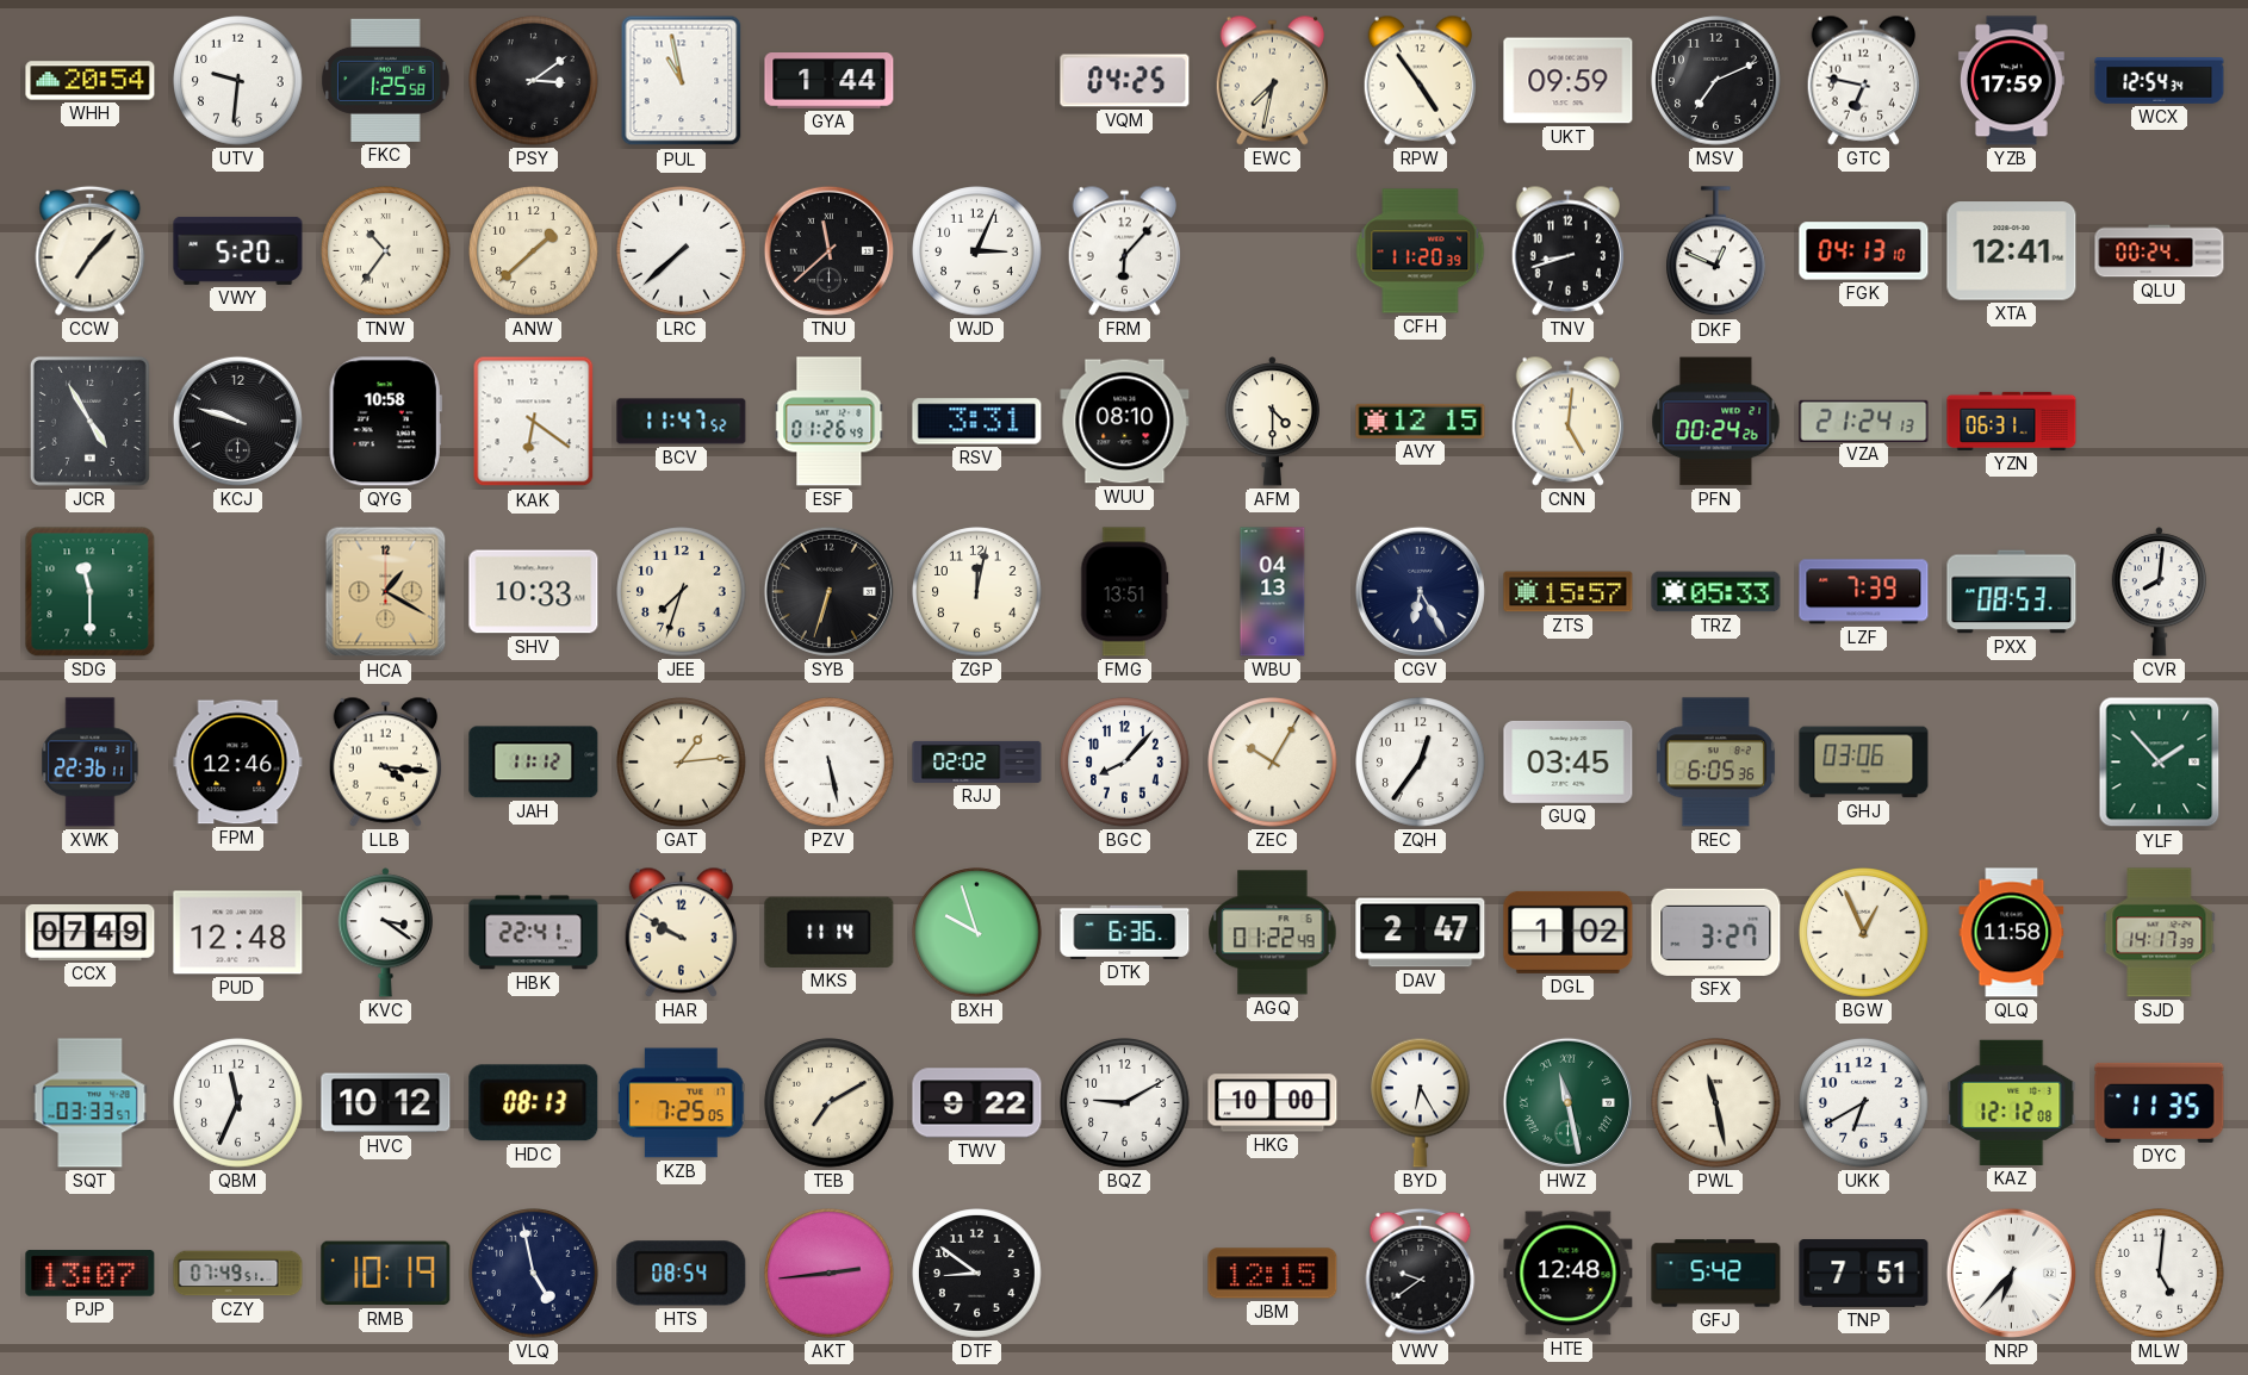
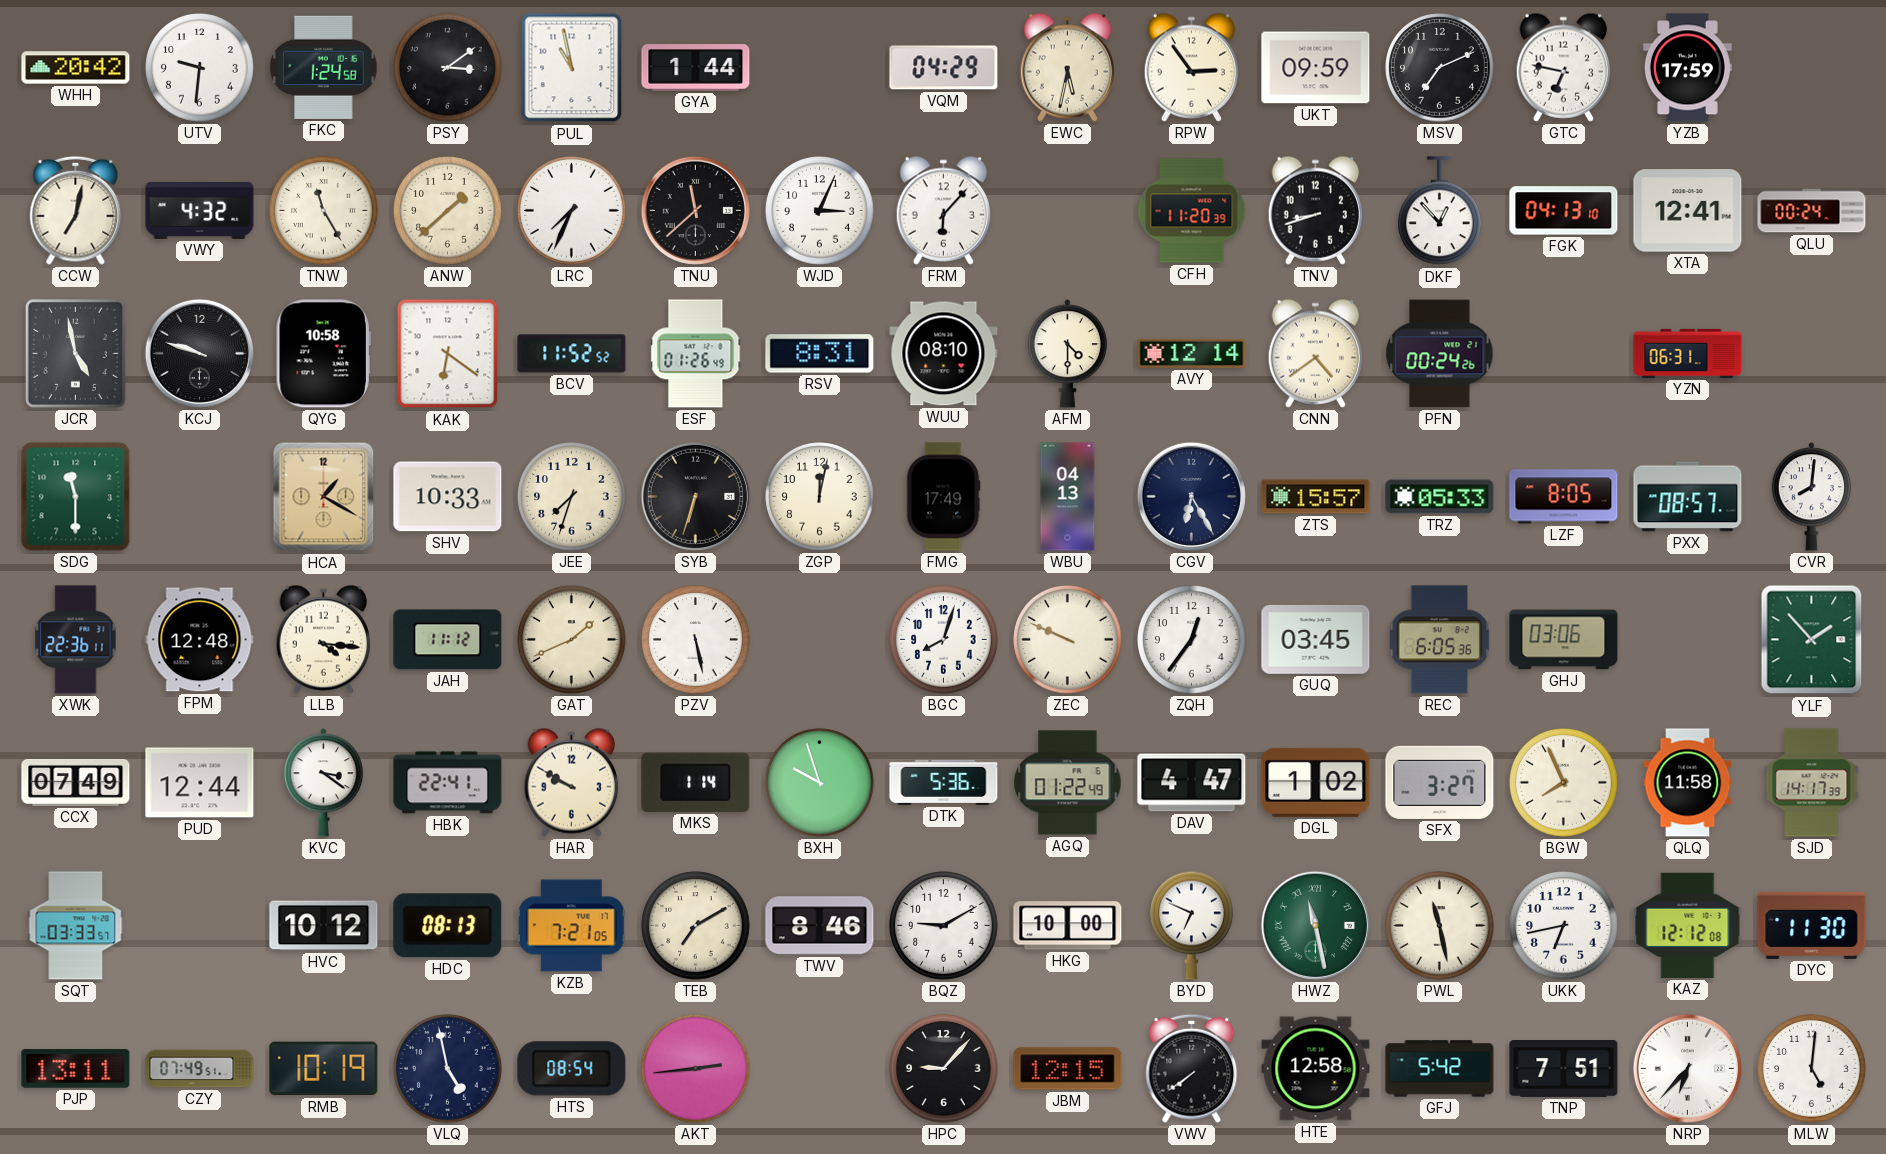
WHH: 20:54 -> 20:42 (76, 68)
FKC: 1:25 -> 1:24 (324, 67)
VQM: 04:25 -> 04:29 (944, 68)
EWC: 7:32 -> 5:32 (1067, 67)
RPW: 4:54 -> 2:54 (1191, 67)
WCX: 12:54 -> none (2160, 81)
CCW: 7:07 -> 7:02 (76, 210)
VWY: 5:20 -> 4:32 (200, 210)
TNW: 10:36 -> 11:25 (324, 211)
LRC: 7:38 -> 7:34 (572, 211)
DKF: 12:49 -> 12:53 (1440, 211)
JCR: 4:55 -> 4:58 (75, 353)
BCV: 11:47 -> 11:52 (572, 354)
RSV: 3:31 -> 8:31 (820, 354)
AVY: 12:15 -> 12:14 (1192, 353)
CNN: 5:01 -> 4:39 (1315, 353)
VZA: 21:24 -> none (1864, 421)
FMG: 13:51 -> 17:49 (943, 497)
LZF: 7:39 -> 8:05 (1564, 497)
PXX: 08:53 -> 08:57 (1688, 497)
FPM: 12:46 -> 12:48 (200, 640)
GAT: 1:14 -> 1:41 (572, 640)
RJJ: 02:02 -> none (977, 761)
BGC: 8:07 -> 8:03 (944, 640)
ZEC: 10:05 -> 9:49 (1068, 640)
PUD: 12:48 -> 12:44 (200, 783)
MKS: 11:14 -> 1:14 (696, 782)
DTK: 6:36 -> 5:36 (944, 782)
DAV: 2:47 -> 4:47 (1192, 783)
BGW: 12:56 -> 7:56 (1564, 783)
QBM: 11:34 -> none (238, 1103)
KZB: 7:25 -> 7:21 (571, 926)
TWV: 9:22 -> 8:46 (820, 926)
BYD: 6:25 -> 6:49 (1192, 925)
UKK: 6:40 -> 6:43 (1564, 926)
DYC: 11:35 -> 11:30 (1812, 925)
PJP: 13:07 -> 13:11 (76, 1069)
DTF: 8:51 -> none (977, 1274)
HPC: none -> 9:07 (944, 1069)
VWV: 9:39 -> 7:39 (1192, 1068)
HTE: 12:48 -> 12:58 (1316, 1069)
